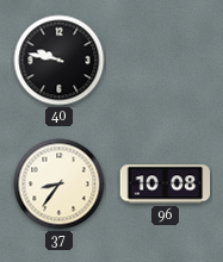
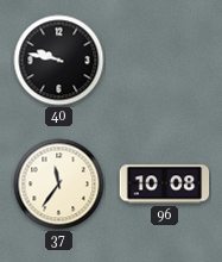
37: 8:36 -> 11:36 (59, 185)
